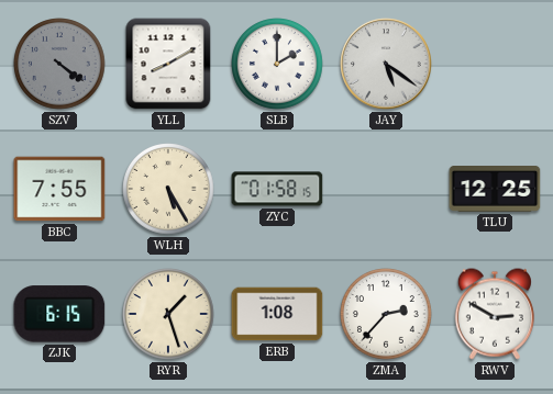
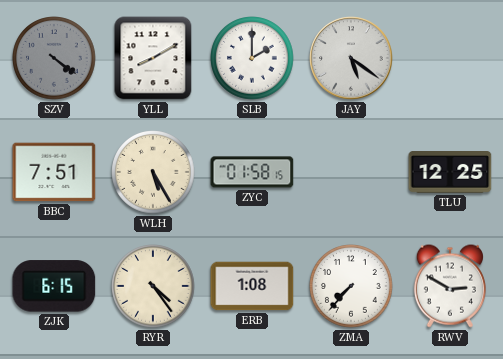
BBC: 7:55 -> 7:51 (54, 172)
RYR: 1:27 -> 4:24 (153, 286)
ZMA: 2:37 -> 7:37 (351, 286)
